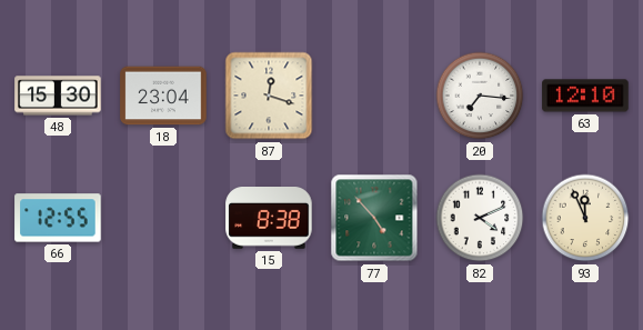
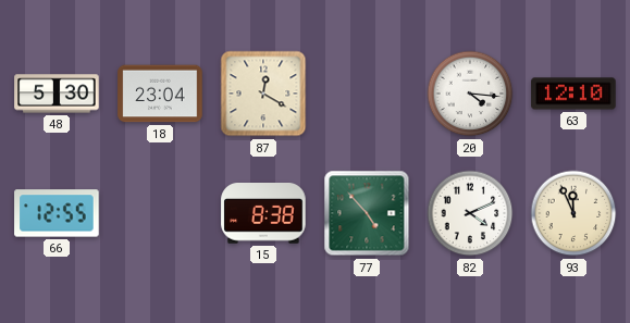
48: 15:30 -> 5:30 (57, 94)
87: 12:18 -> 12:20 (263, 94)
20: 7:16 -> 4:16 (470, 94)
